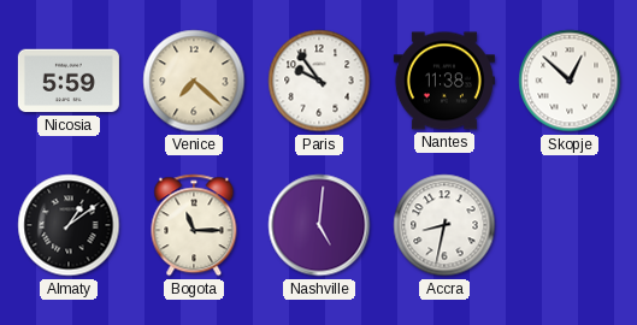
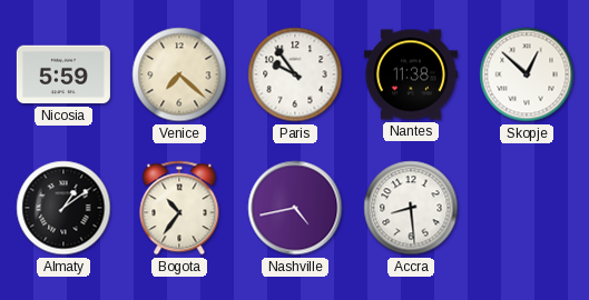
Bogota: 11:15 -> 10:36 (179, 208)
Nashville: 5:01 -> 4:43 (295, 208)
Accra: 8:32 -> 8:29 (411, 208)
